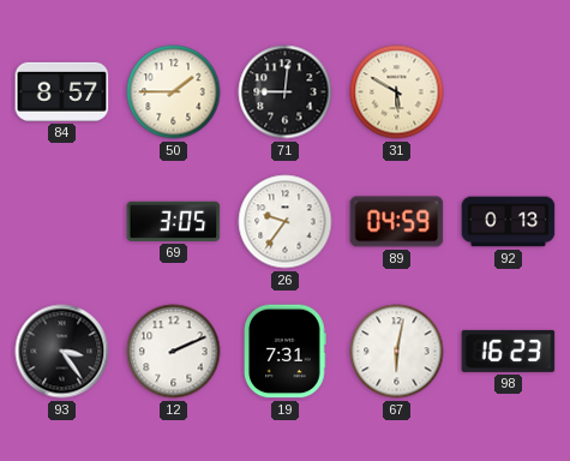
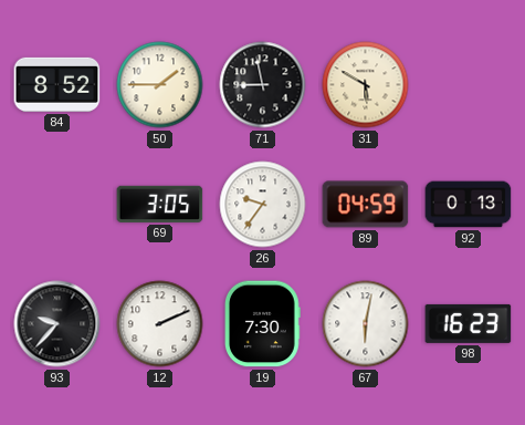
84: 8:57 -> 8:52 (57, 84)
71: 9:01 -> 8:58 (263, 85)
93: 3:24 -> 9:37 (57, 324)
19: 7:31 -> 7:30 (262, 324)
